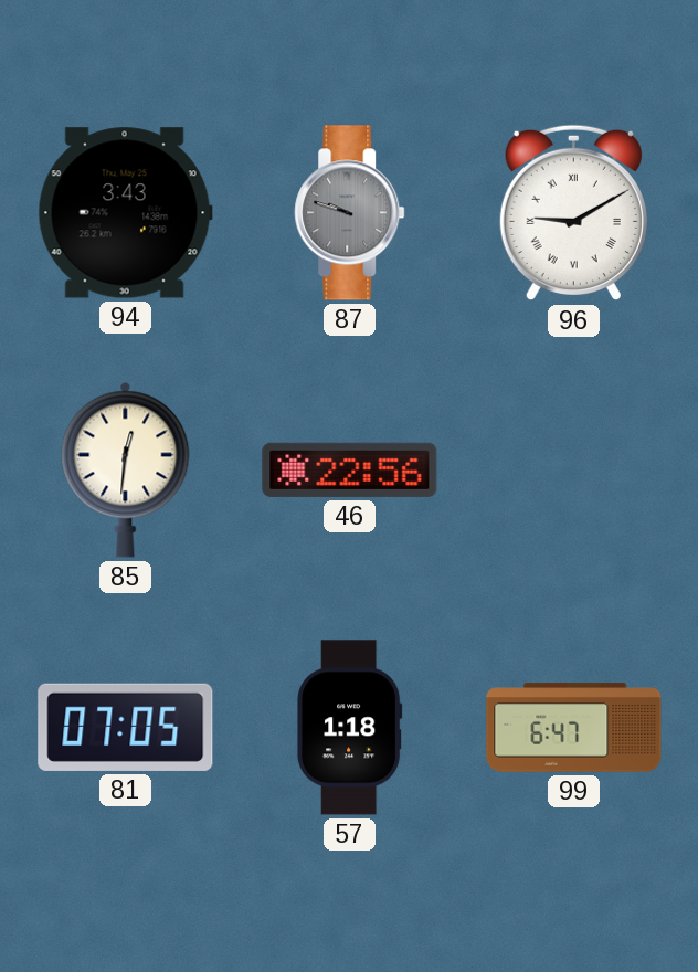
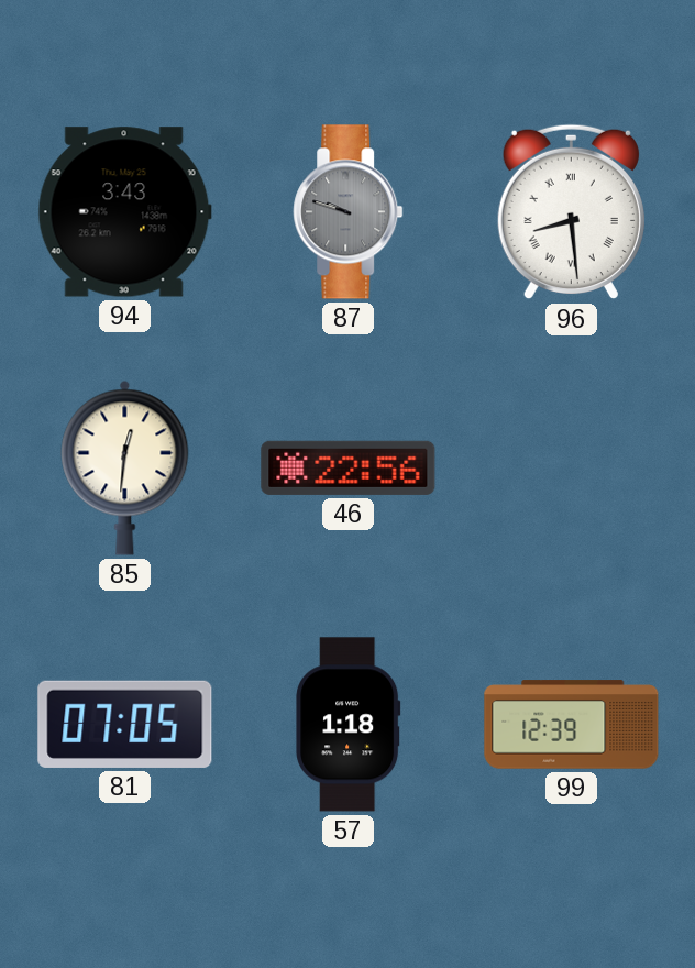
96: 9:10 -> 8:29 (571, 212)
99: 6:47 -> 12:39 (572, 725)
